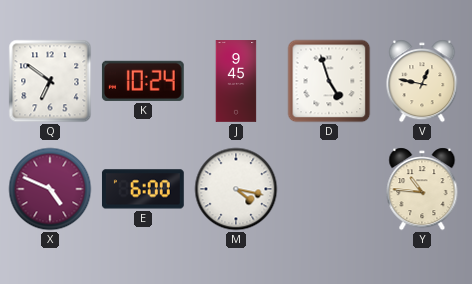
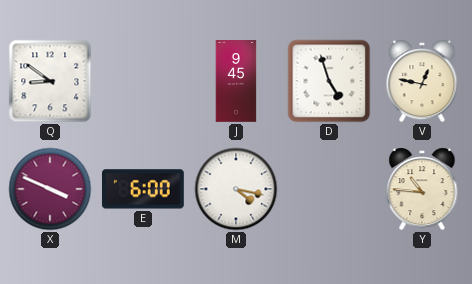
Q: 6:51 -> 8:51 (50, 81)
K: 10:24 -> none (143, 81)
X: 4:49 -> 3:49 (50, 189)
